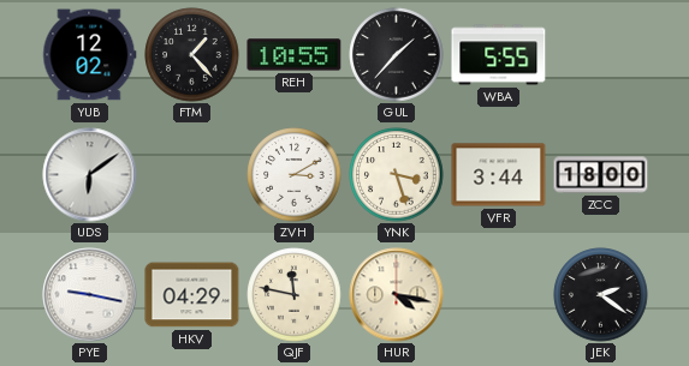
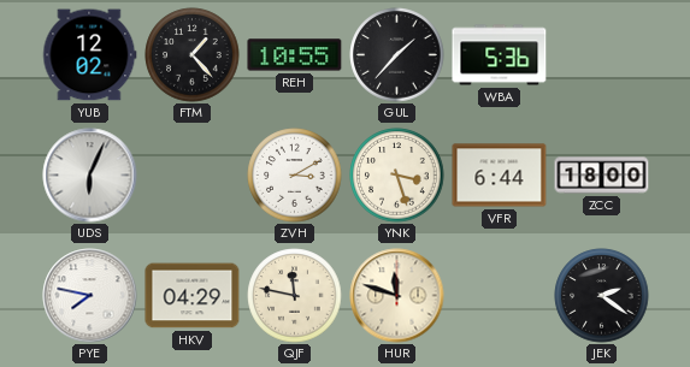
WBA: 5:55 -> 5:36 (500, 55)
UDS: 6:09 -> 6:04 (90, 176)
VFR: 3:44 -> 6:44 (500, 176)
PYE: 9:17 -> 7:47 (90, 296)
HUR: 4:17 -> 11:48 (397, 296)
